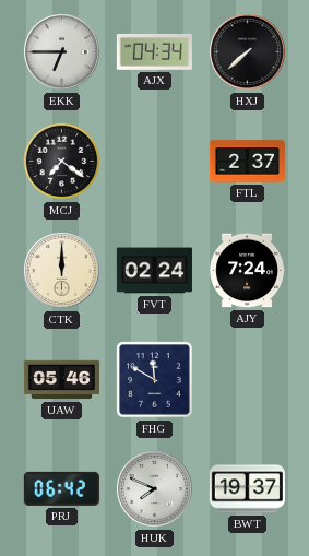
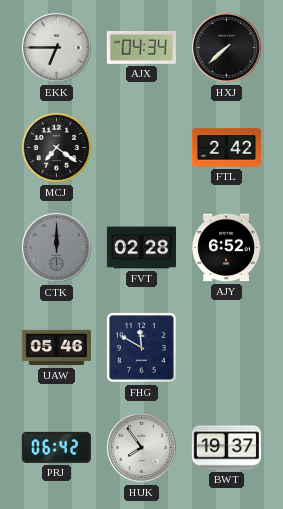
FTL: 2:37 -> 2:42 (226, 148)
CTK dial: cream -> grey (56, 247)
FVT: 02:24 -> 02:28 (141, 248)
AJY: 7:24 -> 6:52 (226, 248)
HUK: 7:49 -> 7:54 (141, 447)
